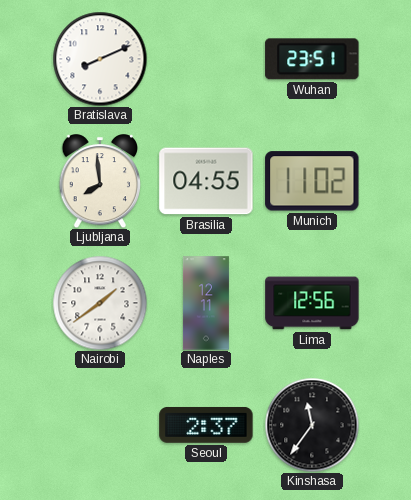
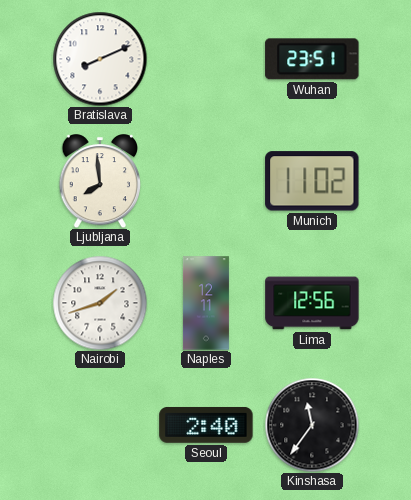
Brasilia: 04:55 -> none (206, 181)
Nairobi: 1:39 -> 1:42 (100, 303)
Seoul: 2:37 -> 2:40 (206, 425)
